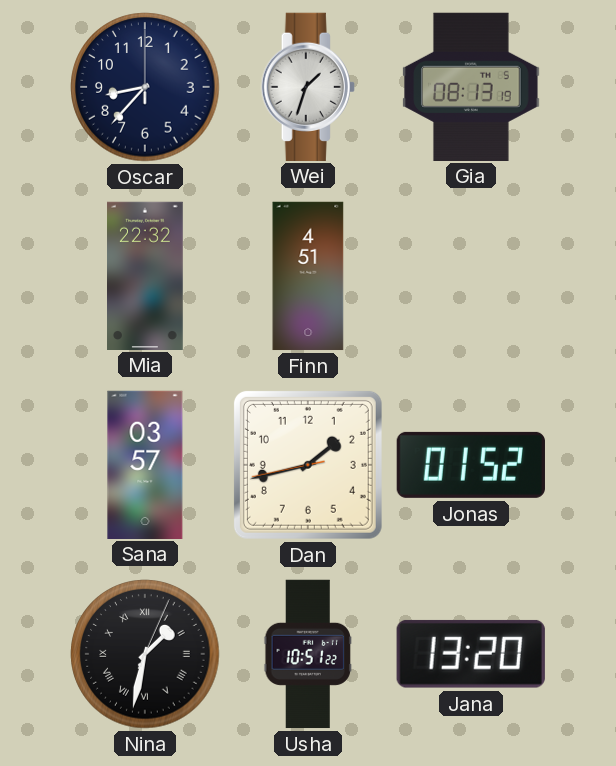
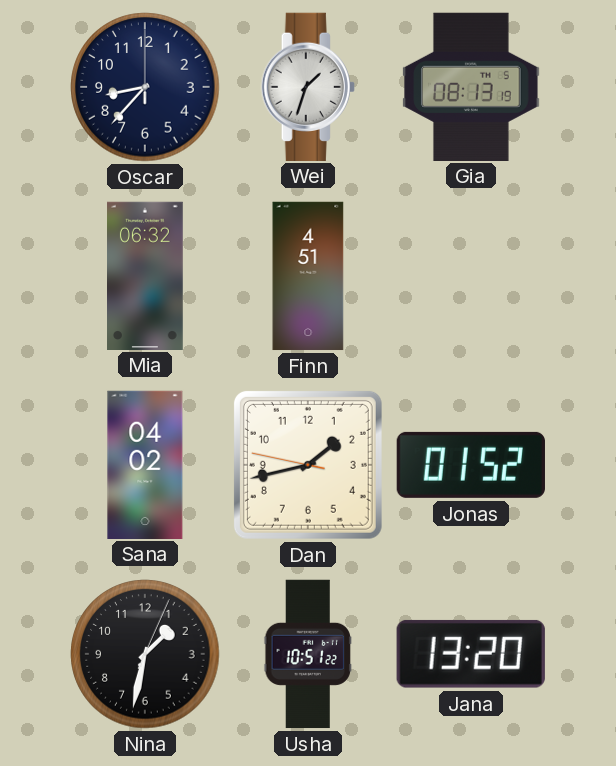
Mia: 22:32 -> 06:32 (146, 275)
Sana: 03:57 -> 04:02 (145, 464)
Dan: 1:42:43 -> 1:42:47 (308, 465)
Nina numerals: Roman -> Arabic (145, 654)
